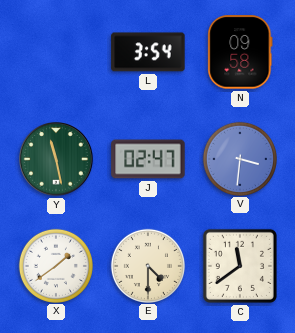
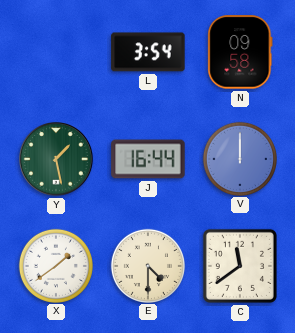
Y: 11:28 -> 1:28 (56, 159)
J: 02:47 -> 16:44 (148, 159)
V: 3:31 -> 12:00 (239, 158)
